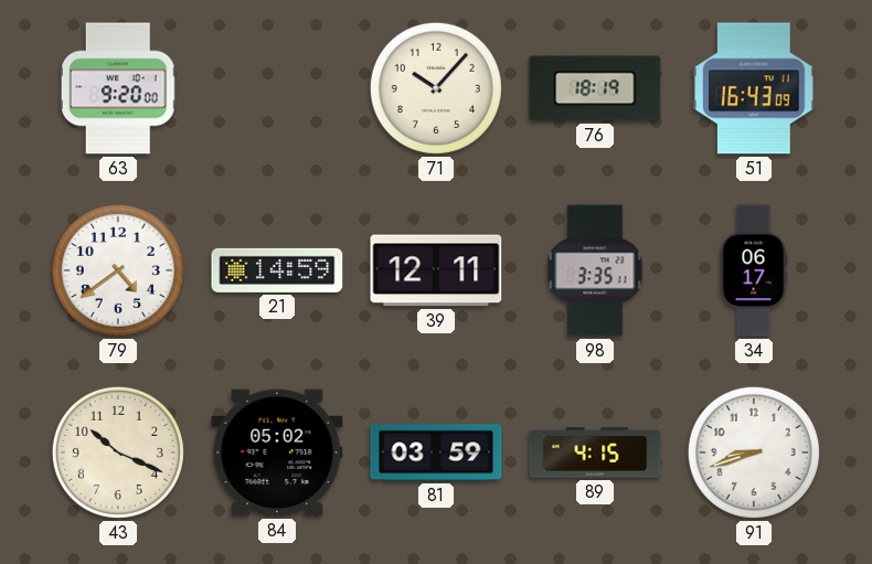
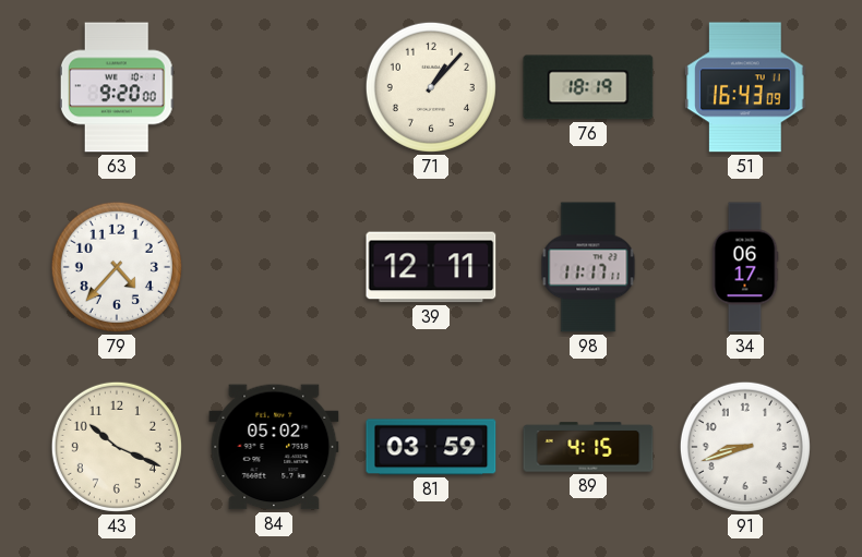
71: 10:07 -> 1:07 (431, 87)
79: 4:39 -> 4:37 (117, 267)
21: 14:59 -> none (277, 270)
98: 3:35 -> 11:17 (588, 267)
